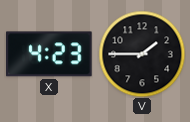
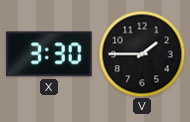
X: 4:23 -> 3:30 (50, 54)
